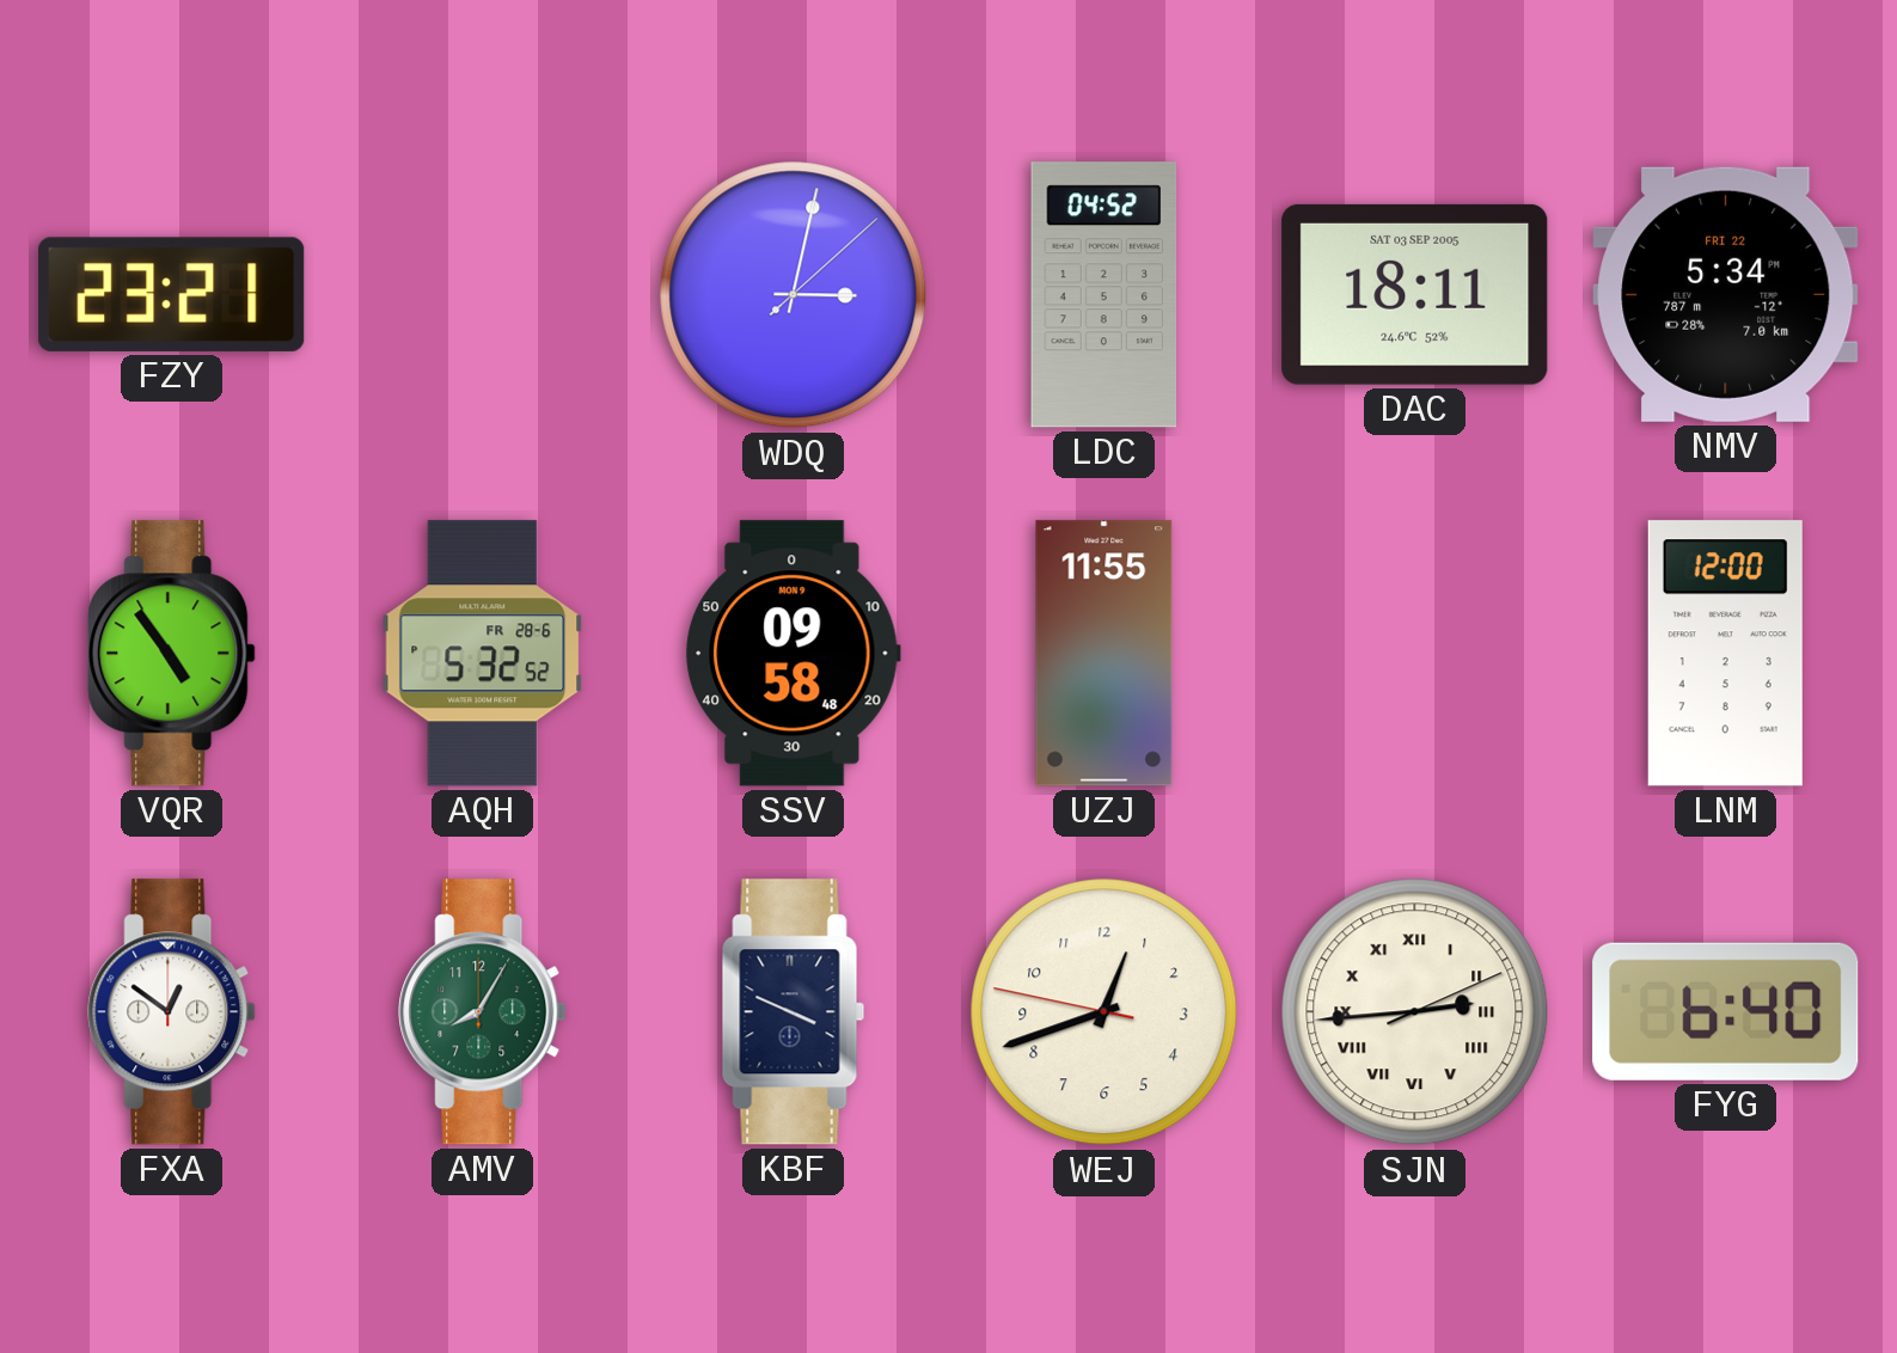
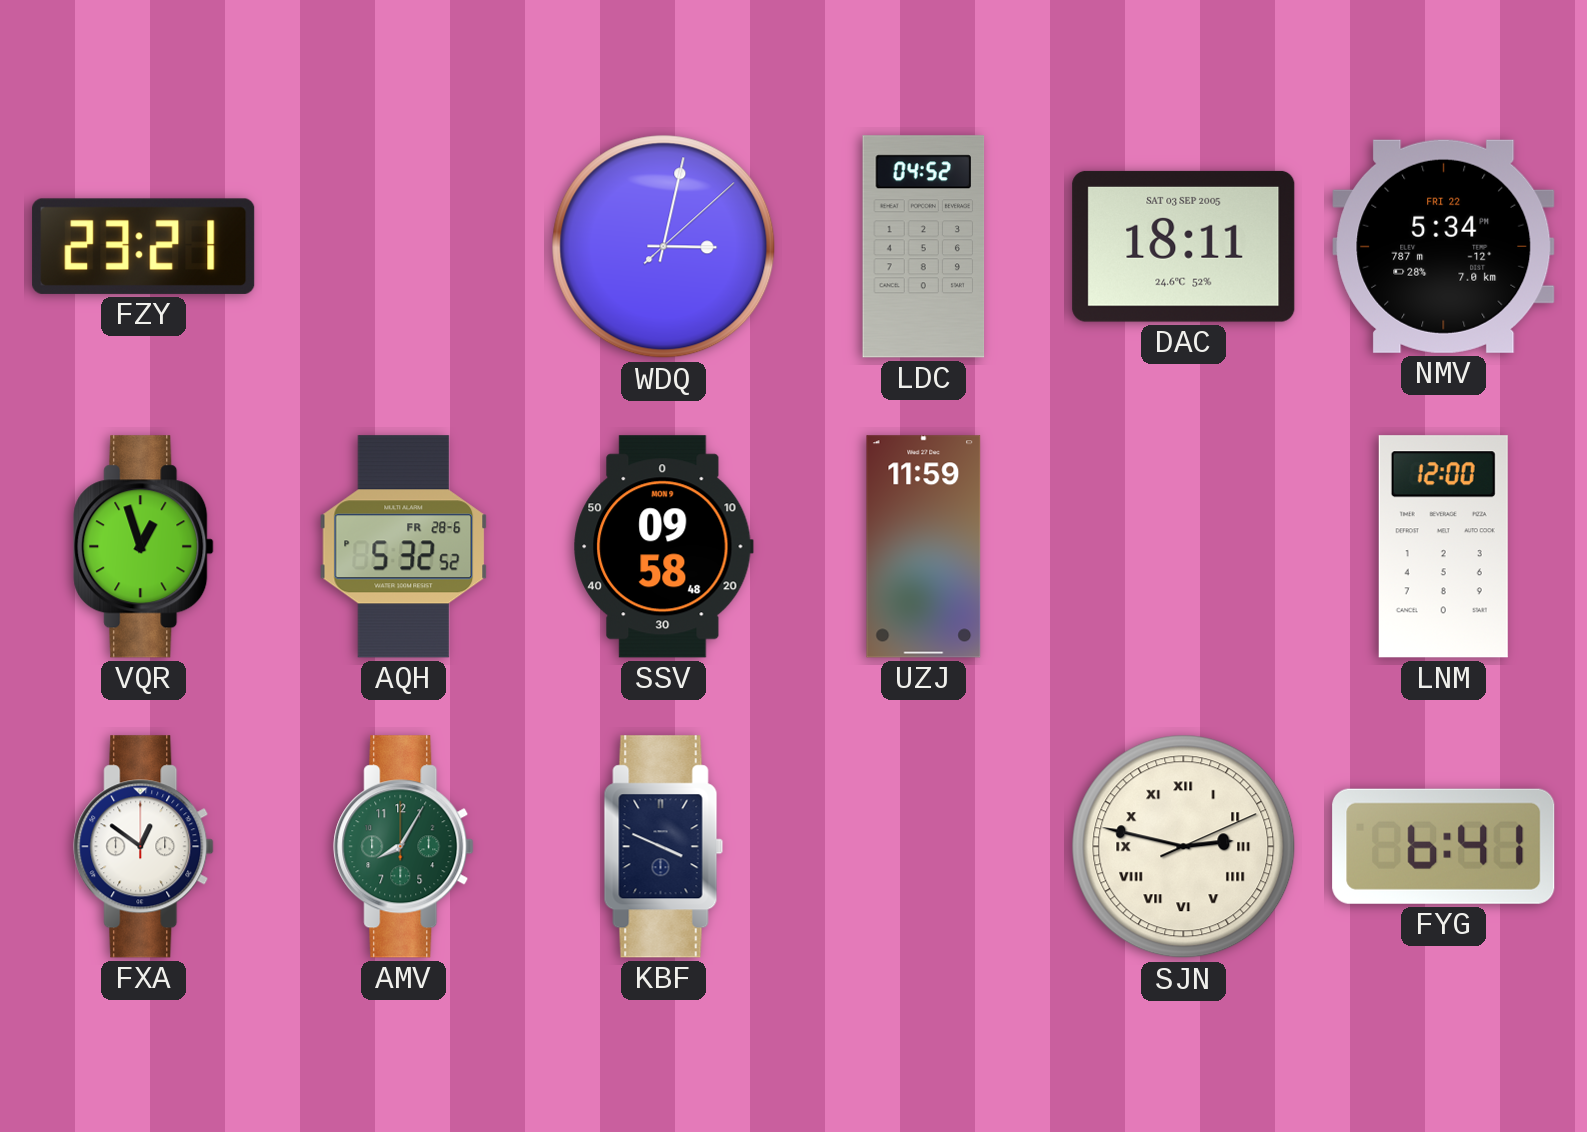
VQR: 4:54 -> 12:57 (144, 547)
UZJ: 11:55 -> 11:59 (924, 547)
WEJ: 12:41 -> none (1104, 1012)
SJN: 2:44 -> 2:47 (1184, 847)
FYG: 6:40 -> 6:41 (1444, 846)
